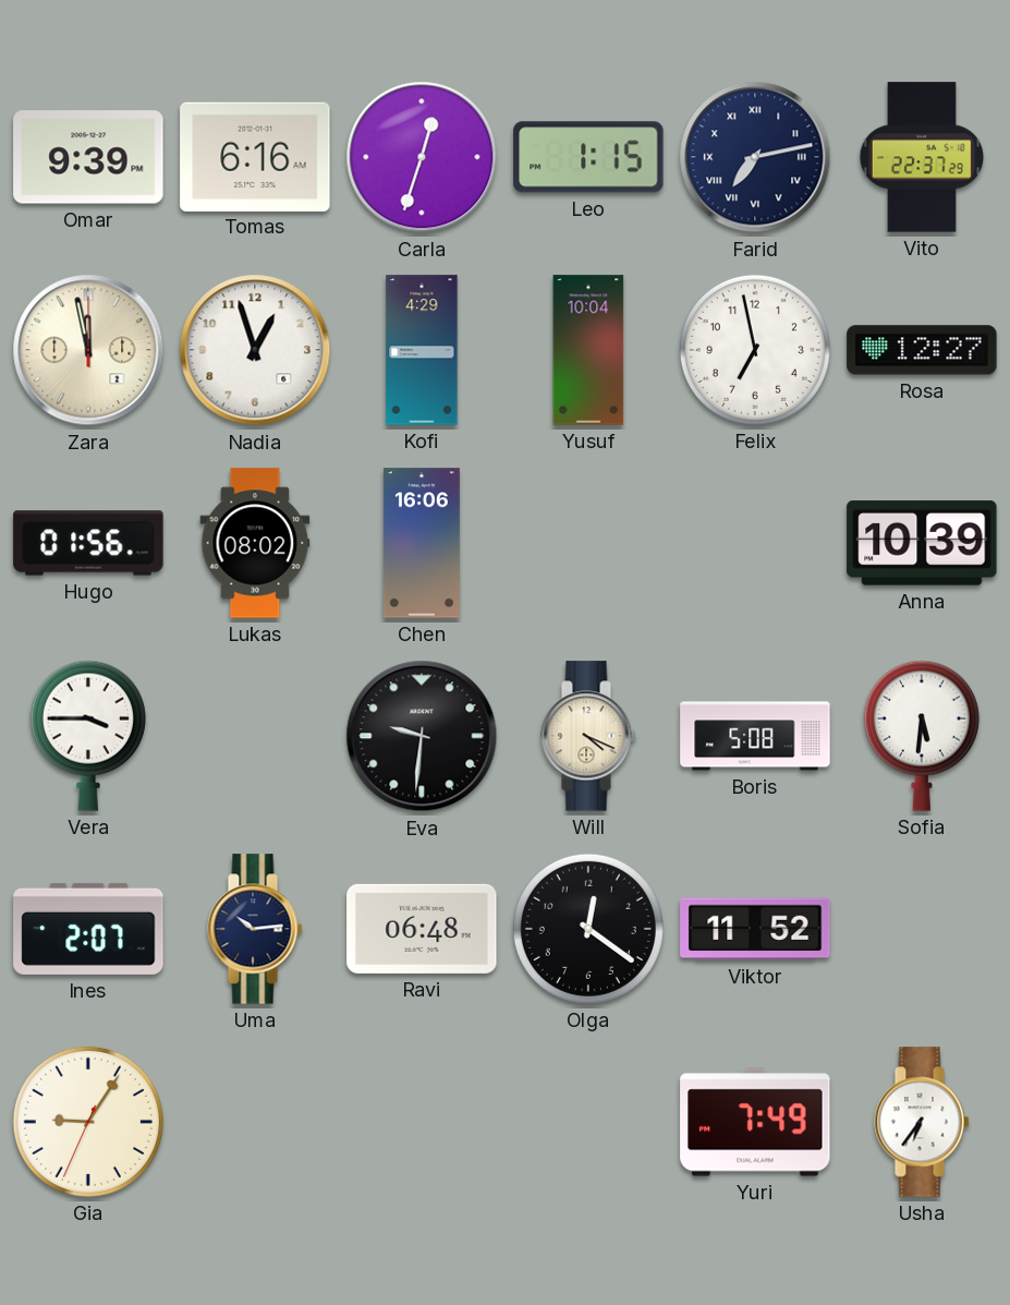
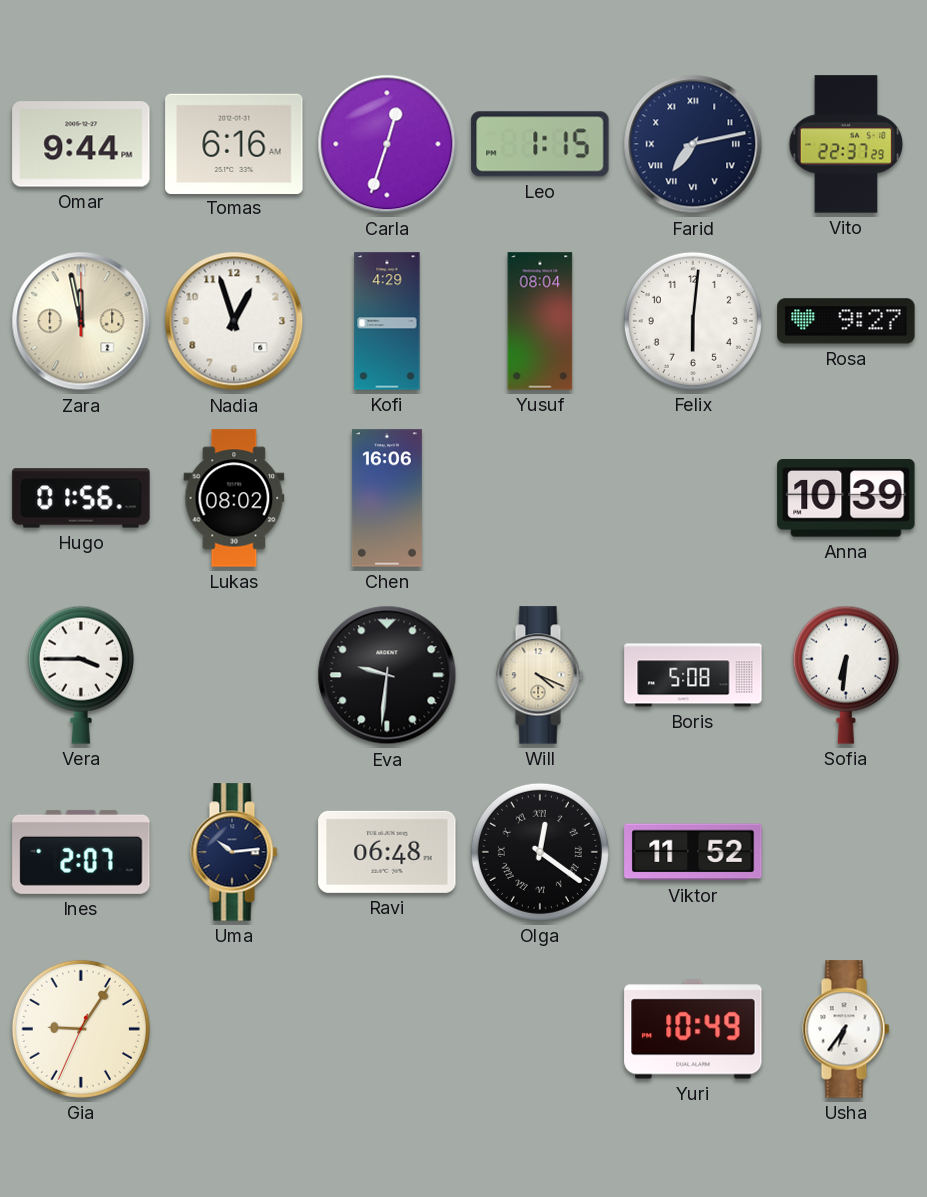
Omar: 9:39 -> 9:44 (81, 144)
Yusuf: 10:04 -> 08:04 (540, 321)
Felix: 6:58 -> 6:01 (693, 321)
Rosa: 12:27 -> 9:27 (846, 321)
Sofia: 5:31 -> 6:31 (846, 675)
Olga numerals: Arabic -> Roman (540, 852)
Yuri: 7:49 -> 10:49 (693, 1029)
